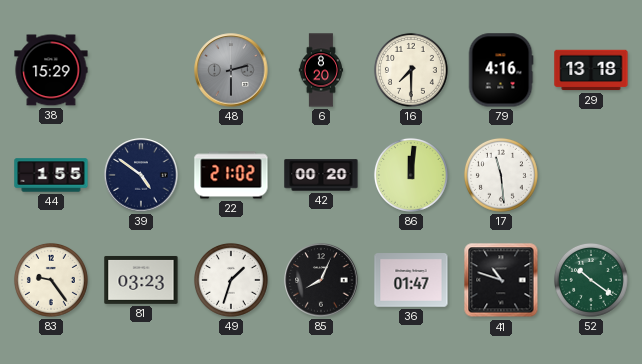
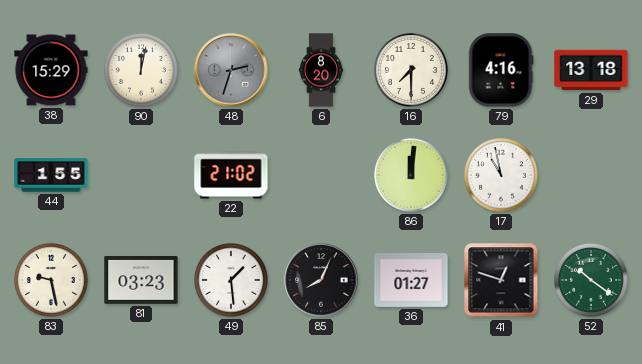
90: none -> 12:02 (141, 70)
48: 2:30 -> 2:33 (231, 70)
39: 4:51 -> none (141, 175)
42: 00:20 -> none (321, 175)
17: 11:29 -> 10:58 (501, 175)
83: 9:24 -> 9:28 (51, 280)
49: 1:33 -> 1:29 (231, 280)
36: 01:47 -> 01:27 (411, 280)
41: 10:48 -> 12:48 (501, 280)
